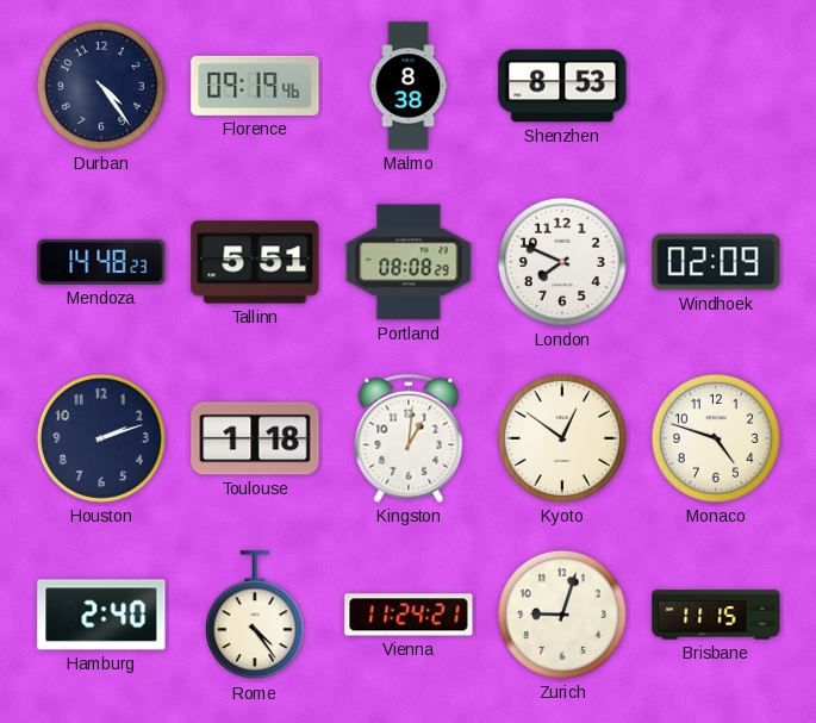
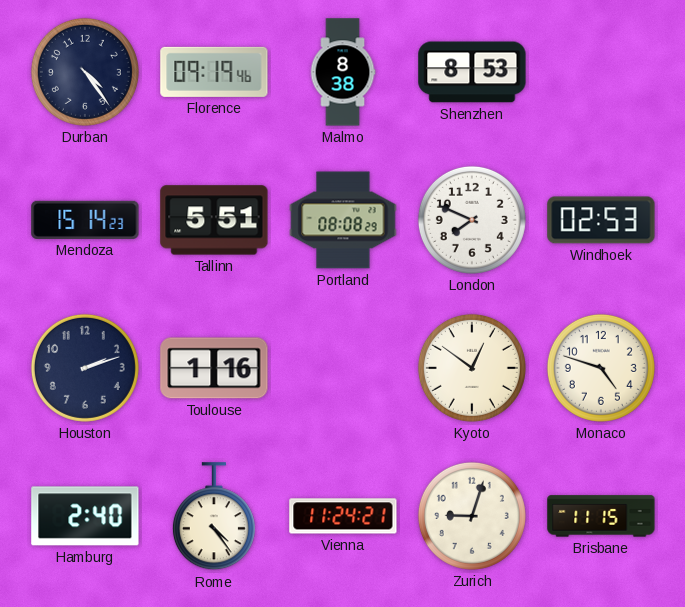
Mendoza: 14:48 -> 15:14 (85, 220)
Windhoek: 02:09 -> 02:53 (601, 220)
Toulouse: 1:18 -> 1:16 (214, 368)
Kingston: 1:01 -> none (409, 438)
